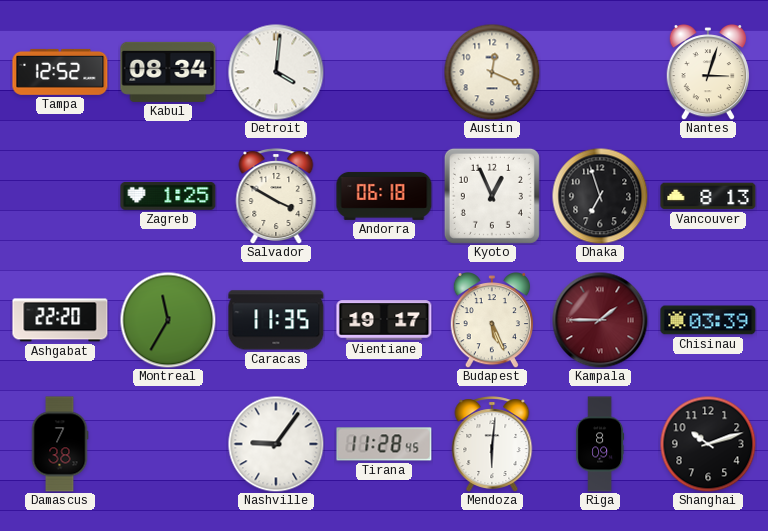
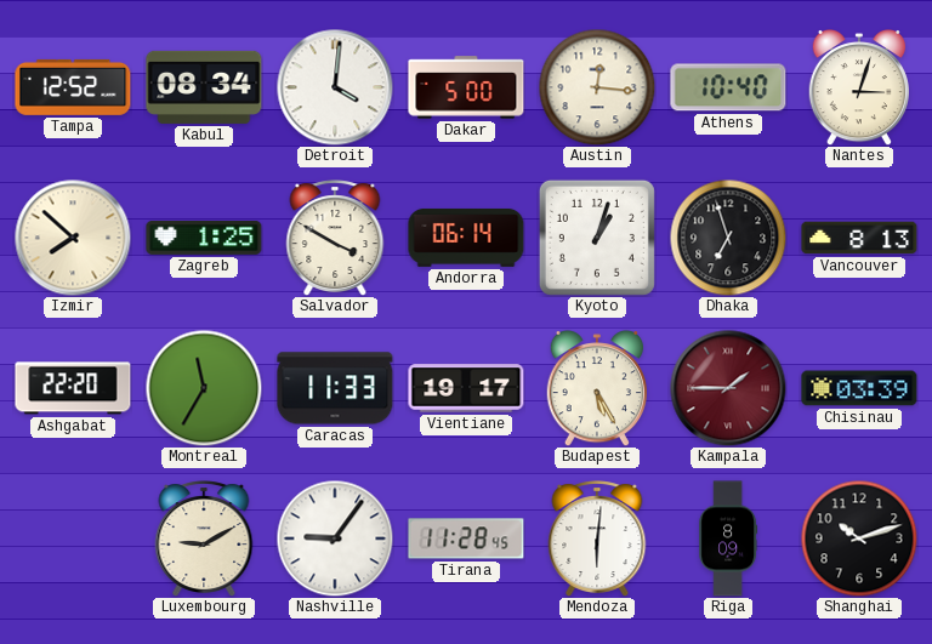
Dakar: none -> 5:00 (466, 87)
Austin: 12:19 -> 12:16 (597, 87)
Athens: none -> 10:40 (728, 87)
Izmir: none -> 7:52 (73, 238)
Andorra: 06:18 -> 06:14 (466, 238)
Kyoto: 12:56 -> 1:03 (597, 238)
Caracas: 11:35 -> 11:33 (335, 388)
Budapest: 5:26 -> 5:25 (596, 388)
Damascus: 7:38 -> none (60, 444)
Luxembourg: none -> 9:10 (204, 538)
